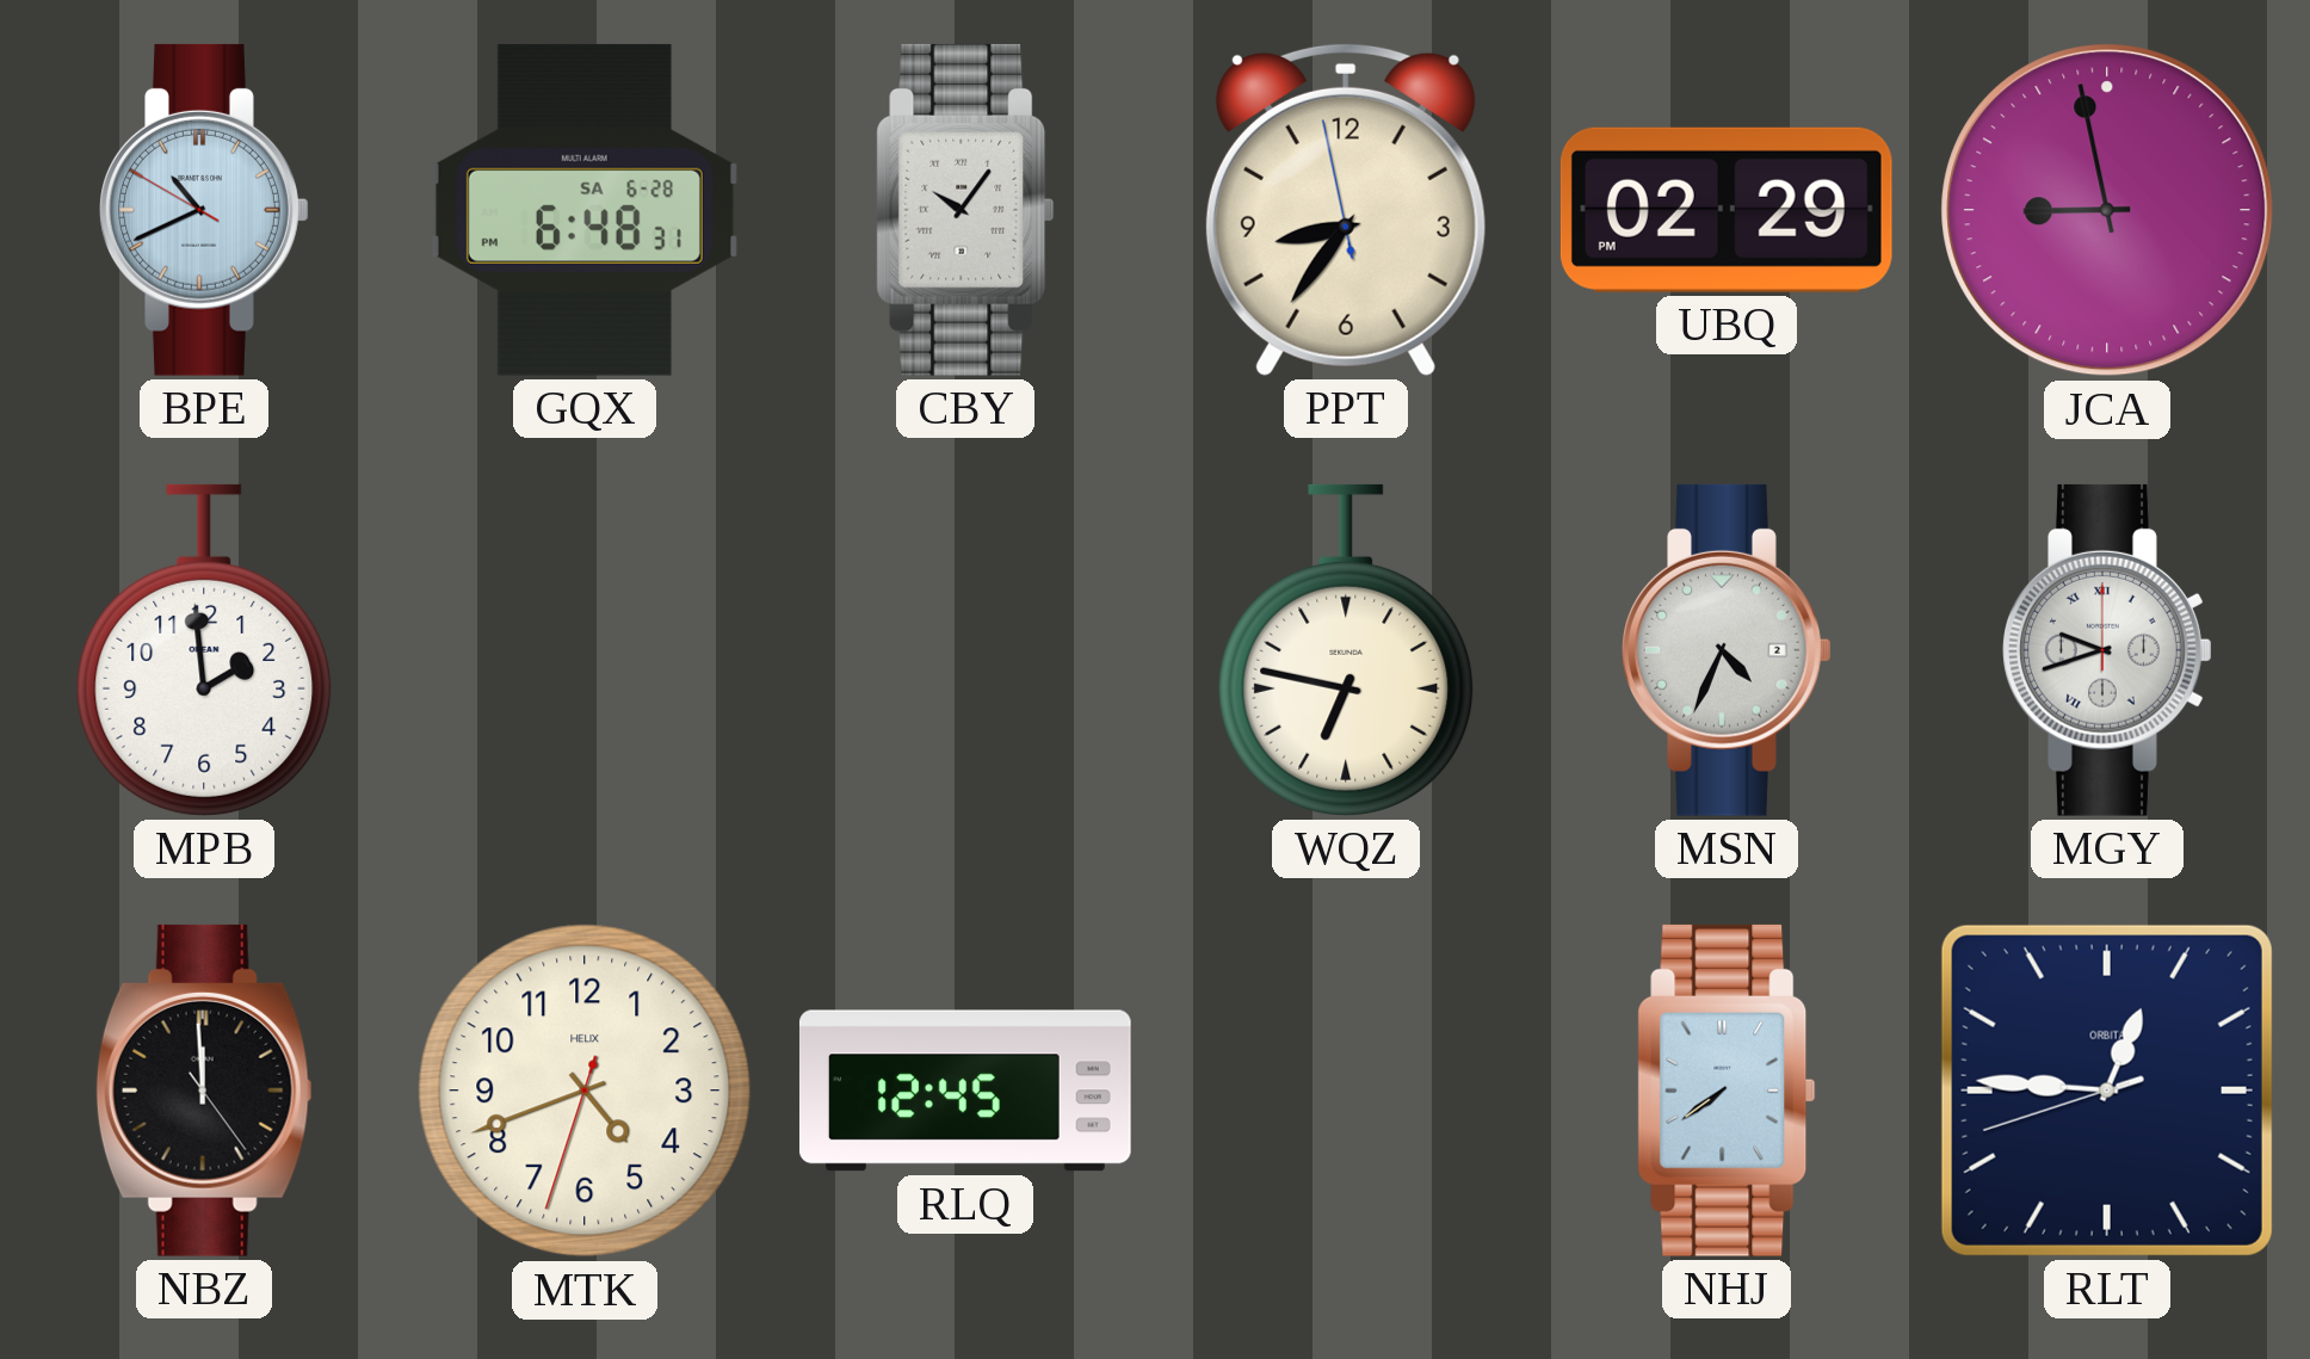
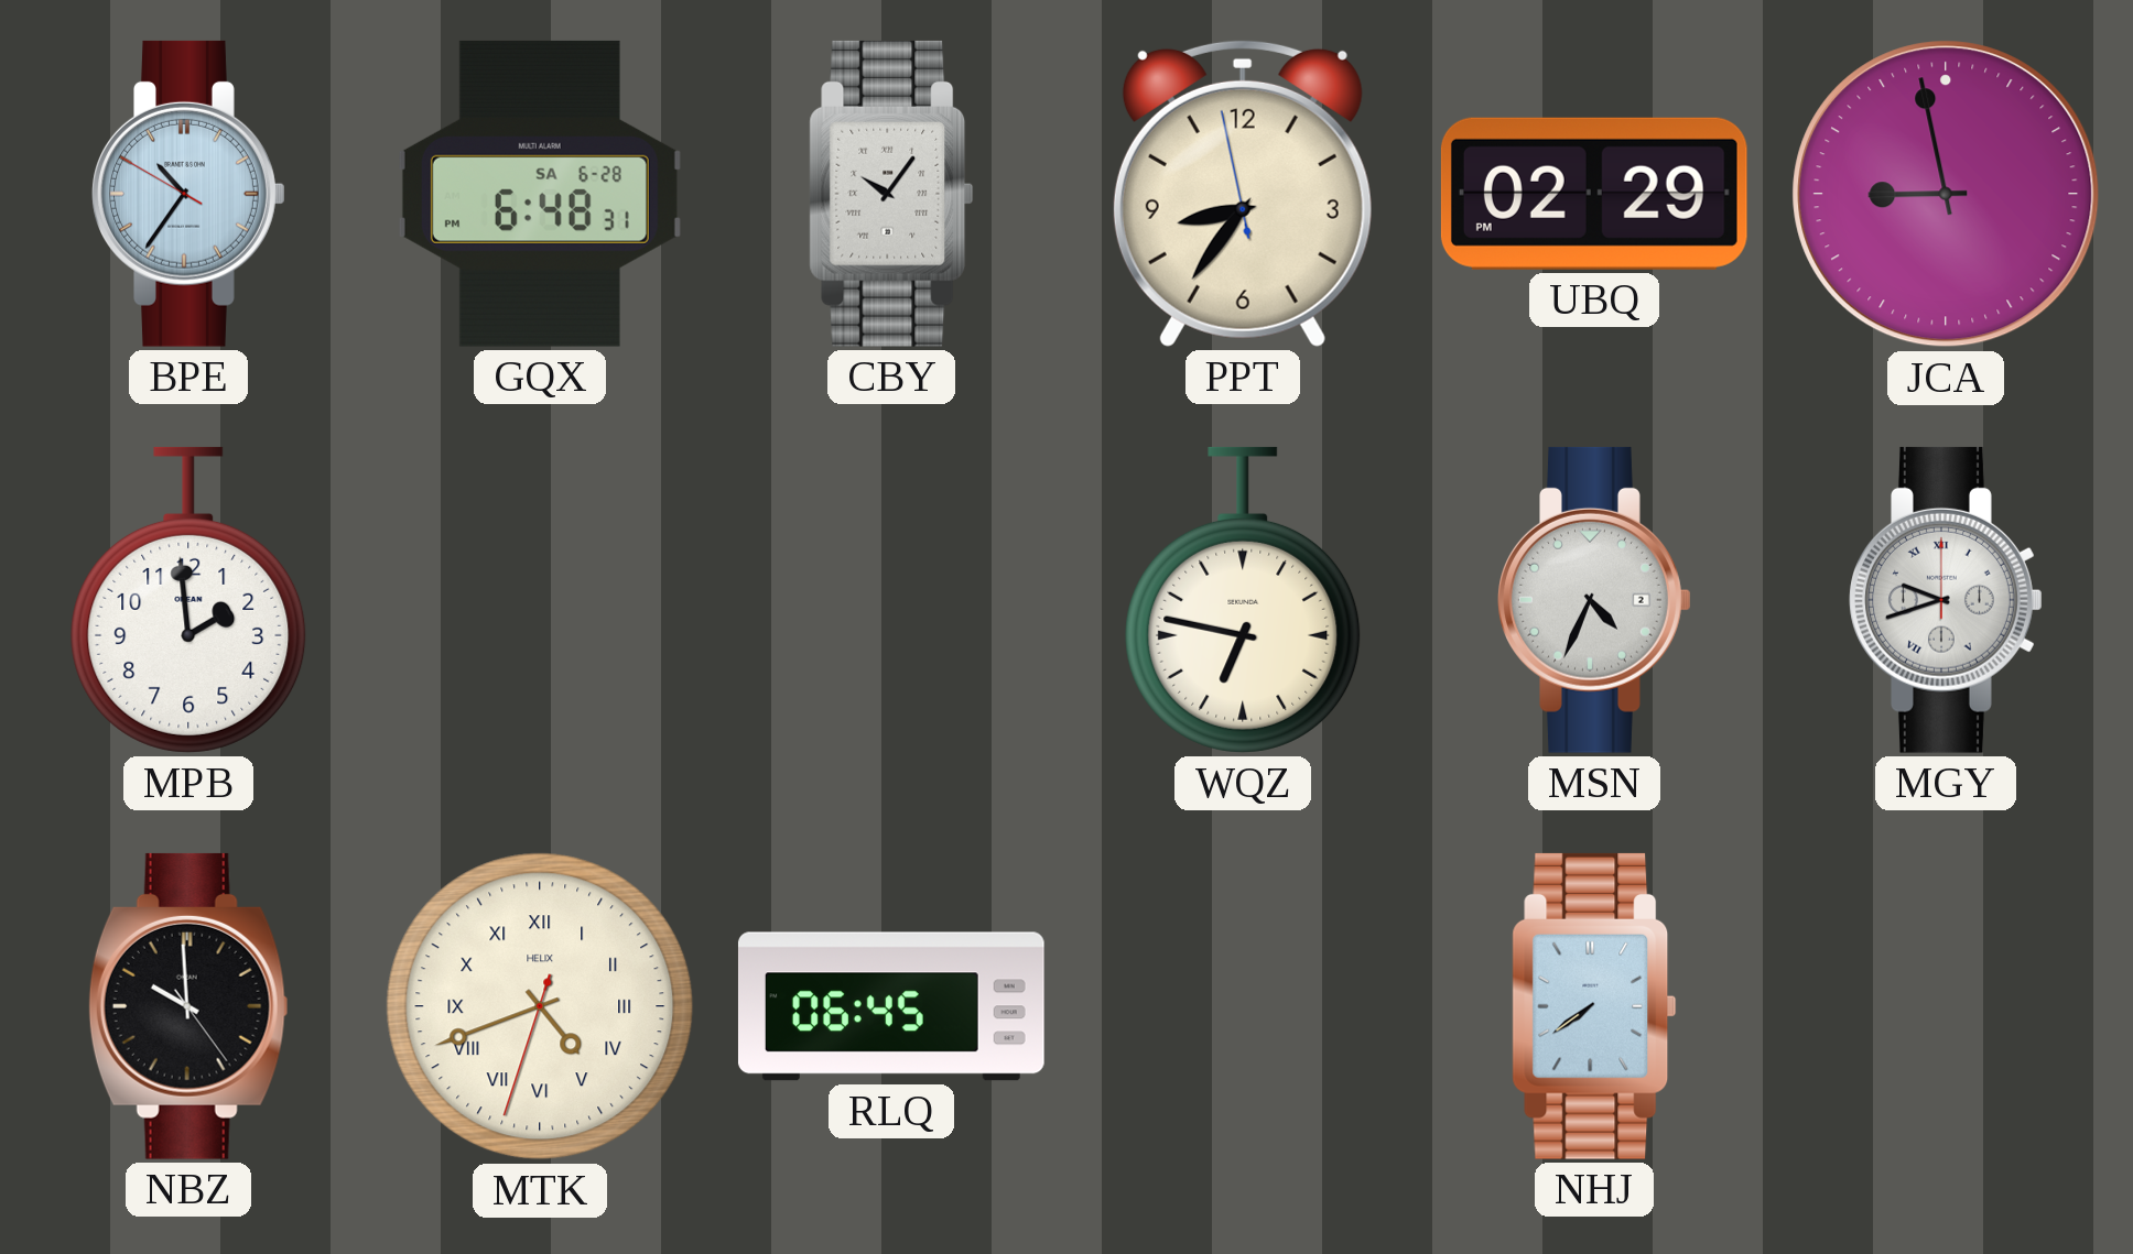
BPE: 10:40 -> 10:35 (188, 194)
NBZ: 11:59 -> 9:59 (188, 1006)
MTK numerals: Arabic -> Roman (540, 1006)
RLQ: 12:45 -> 06:45 (891, 1006)
RLT: 12:45 -> none (2107, 1091)
